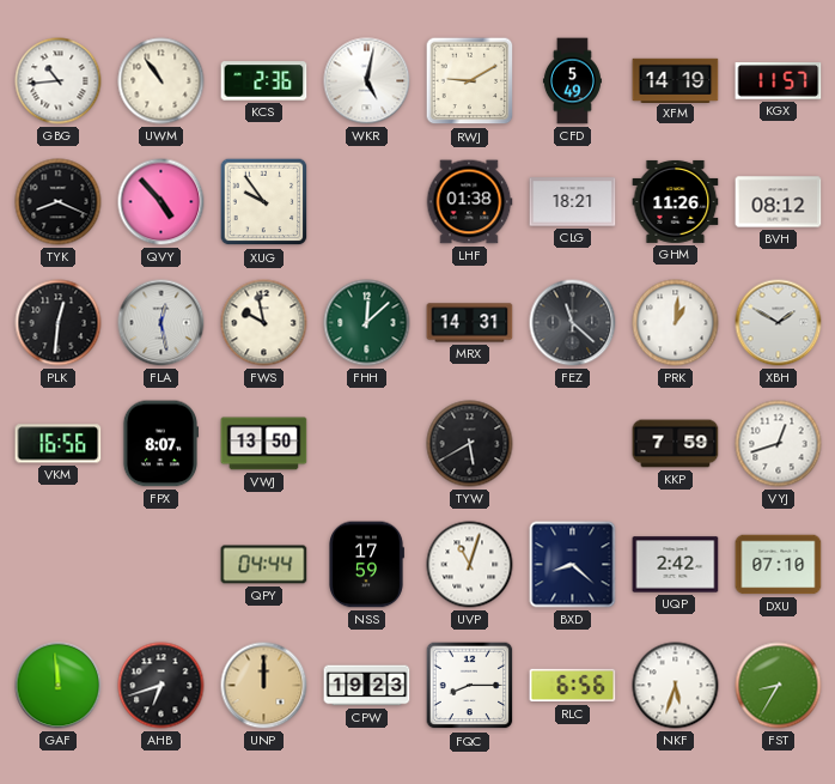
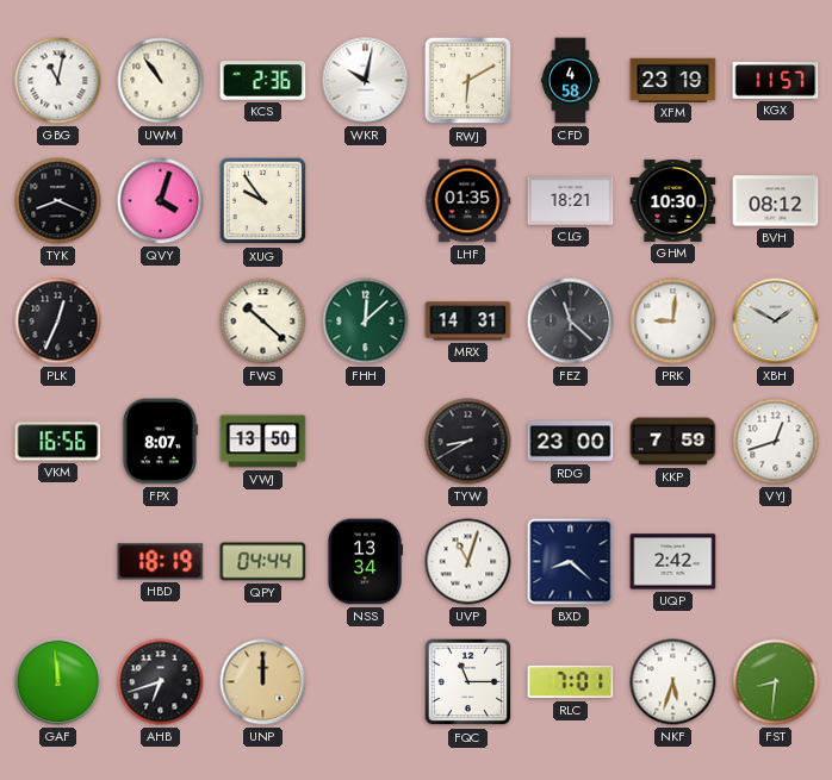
GBG: 10:44 -> 11:02 (58, 81)
WKR: 5:02 -> 10:02 (366, 81)
RWJ: 9:10 -> 6:10 (468, 81)
CFD: 5:49 -> 4:58 (570, 81)
XFM: 14:19 -> 23:19 (673, 80)
QVY: 4:53 -> 4:03 (161, 201)
LHF: 01:38 -> 01:35 (467, 201)
GHM: 11:26 -> 10:30 (673, 200)
PLK: 12:31 -> 12:34 (58, 322)
FLA: 12:28 -> none (161, 323)
FWS: 9:58 -> 10:22 (263, 322)
PRK: 1:01 -> 9:01 (673, 322)
TYW: 5:40 -> 8:40 (468, 442)
RDG: none -> 23:00 (571, 442)
HBD: none -> 18:19 (161, 562)
NSS: 17:59 -> 13:34 (366, 562)
DXU: 07:10 -> none (779, 565)
CPW: 19:23 -> none (367, 686)
FQC: 8:15 -> 11:15 (468, 682)
RLC: 6:56 -> 7:01 (571, 682)
FST: 8:35 -> 8:31 (776, 682)
